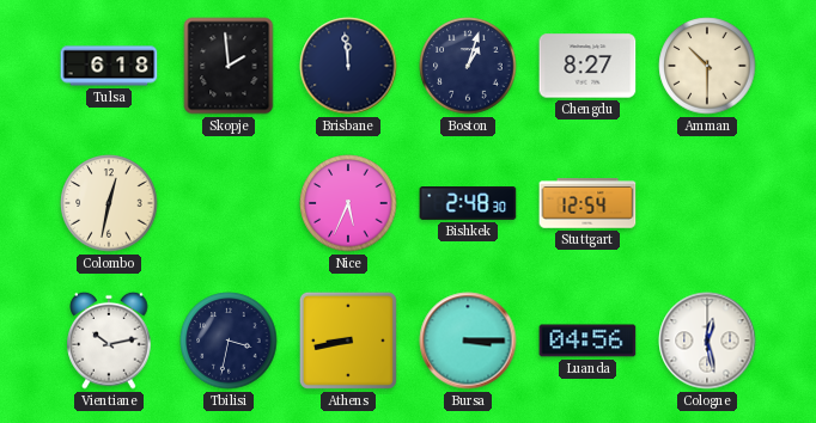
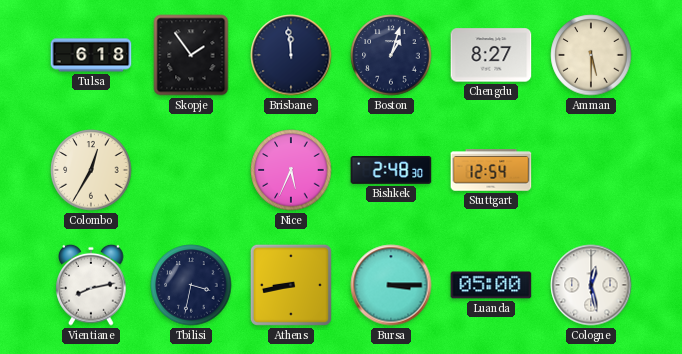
Skopje: 1:59 -> 1:54 (191, 55)
Amman: 10:30 -> 5:30 (591, 55)
Colombo: 12:32 -> 12:35 (91, 170)
Vientiane: 10:13 -> 8:13 (91, 285)
Luanda: 04:56 -> 05:00 (491, 285)
